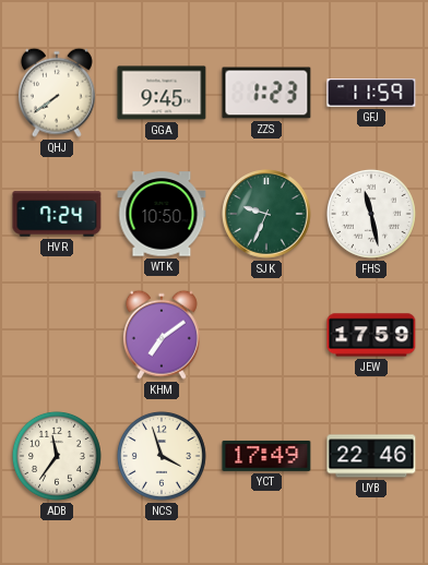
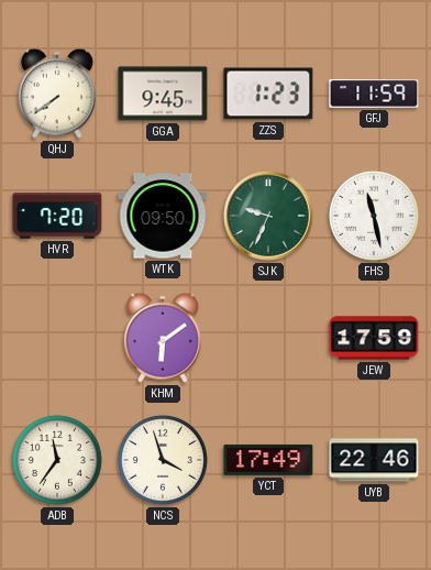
HVR: 7:24 -> 7:20 (57, 216)
WTK: 10:50 -> 09:50 (163, 216)
KHM: 7:09 -> 6:09 (163, 338)
